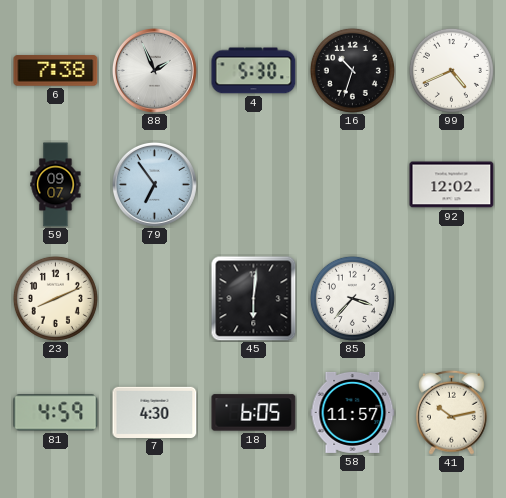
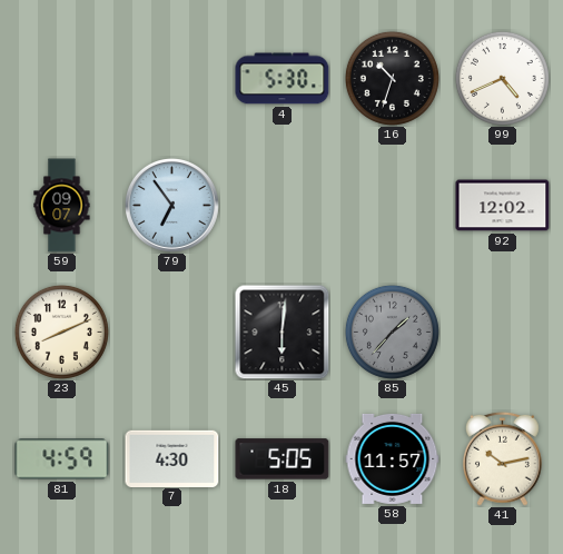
6: 7:38 -> none (56, 71)
88: 1:56 -> none (154, 70)
85: 3:37 -> 1:37 (392, 332)
85 dial: white -> grey (392, 332)
18: 6:05 -> 5:05 (283, 459)
